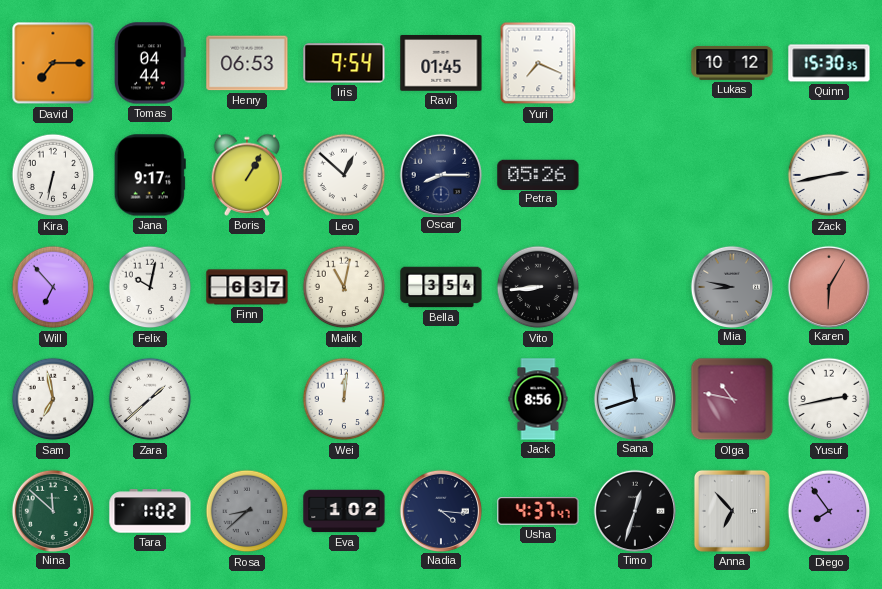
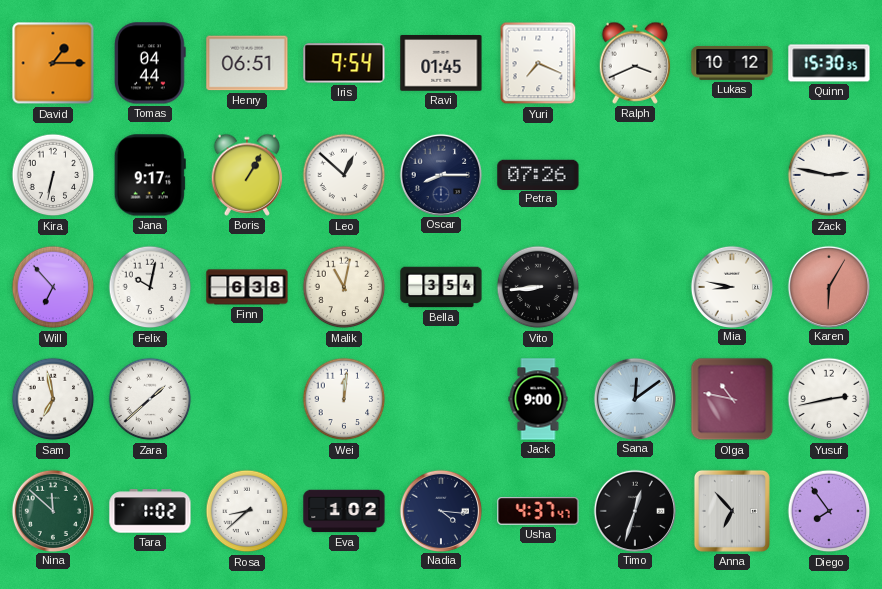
David: 7:15 -> 1:15 (53, 63)
Henry: 06:53 -> 06:51 (247, 63)
Ralph: none -> 3:41 (635, 63)
Petra: 05:26 -> 07:26 (538, 174)
Zack: 2:43 -> 2:47 (829, 175)
Finn: 6:37 -> 6:38 (247, 287)
Mia dial: grey -> white (731, 286)
Jack: 8:56 -> 9:00 (538, 399)
Sana: 11:42 -> 12:09 (634, 398)
Rosa dial: grey -> white (247, 511)
